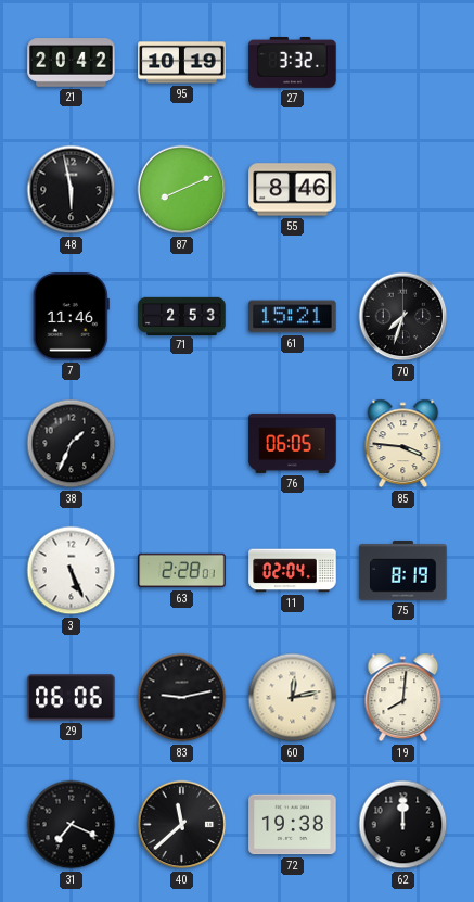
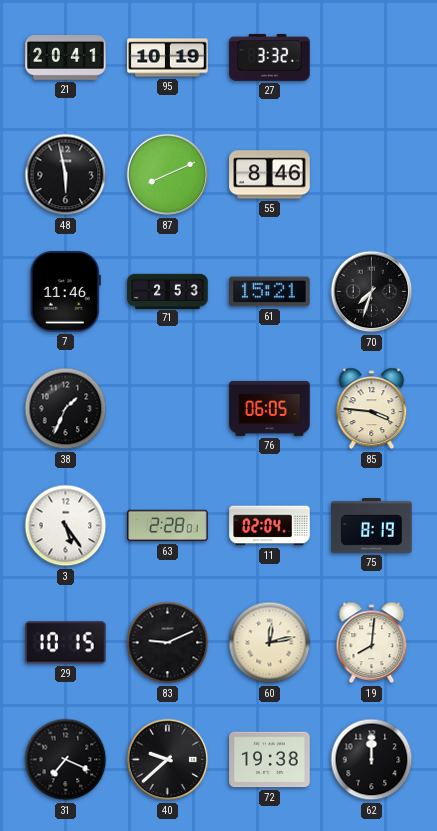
21: 20:42 -> 20:41 (66, 58)
3: 5:26 -> 5:24 (66, 526)
29: 06:06 -> 10:15 (66, 643)
83: 9:13 -> 9:11 (168, 643)
40: 11:38 -> 9:38 (168, 760)
